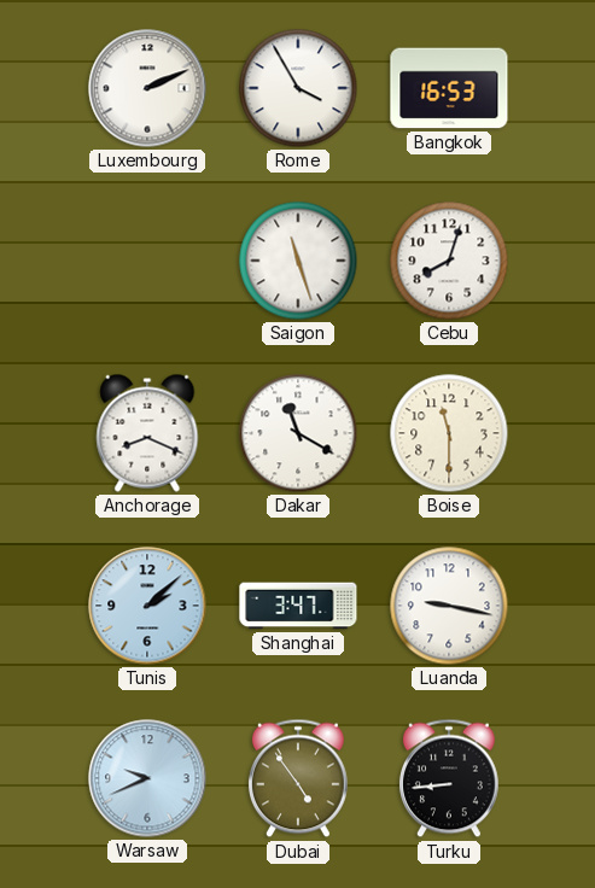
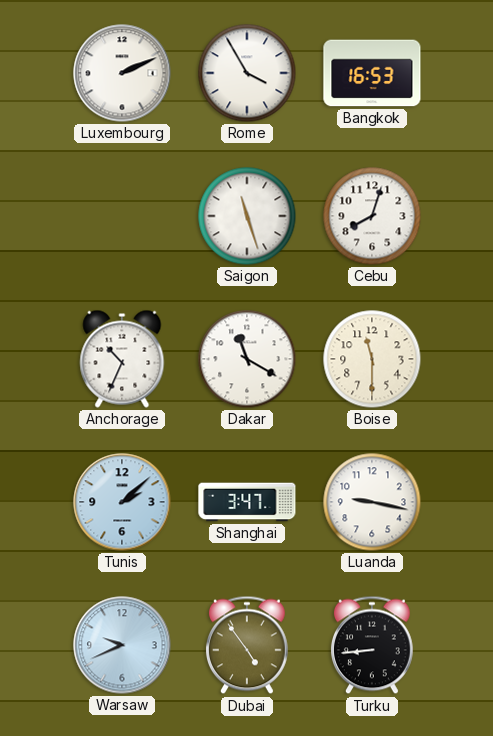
Anchorage: 8:19 -> 10:34 (122, 359)
